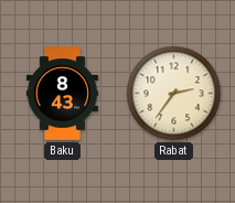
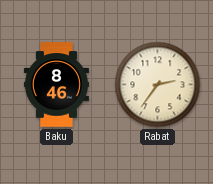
Baku: 8:43 -> 8:46 (56, 85)
